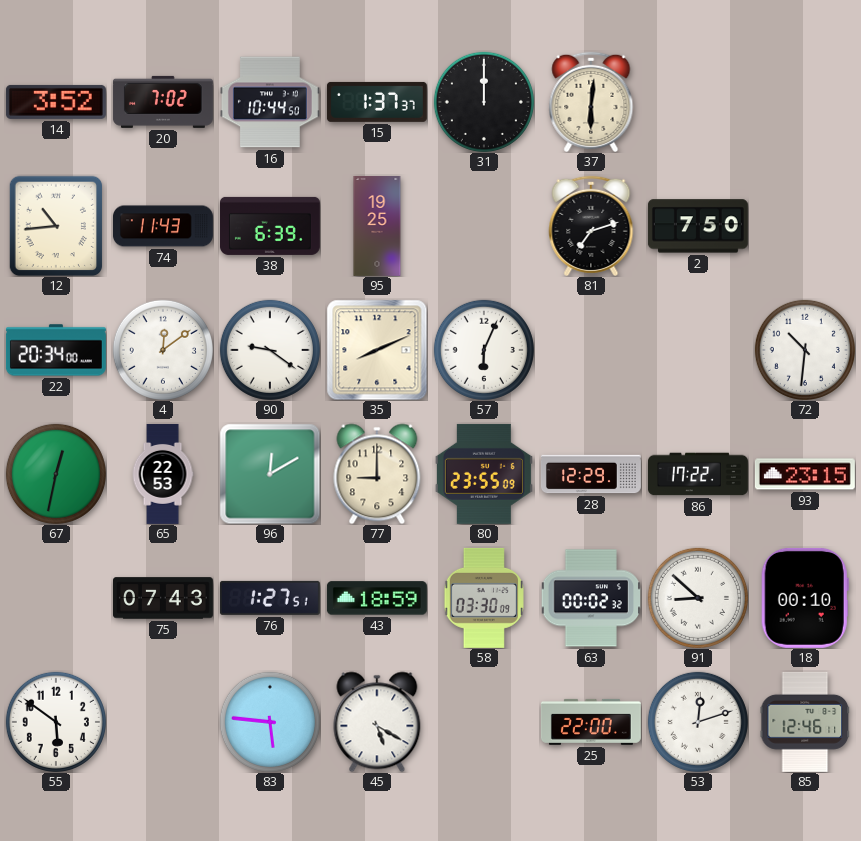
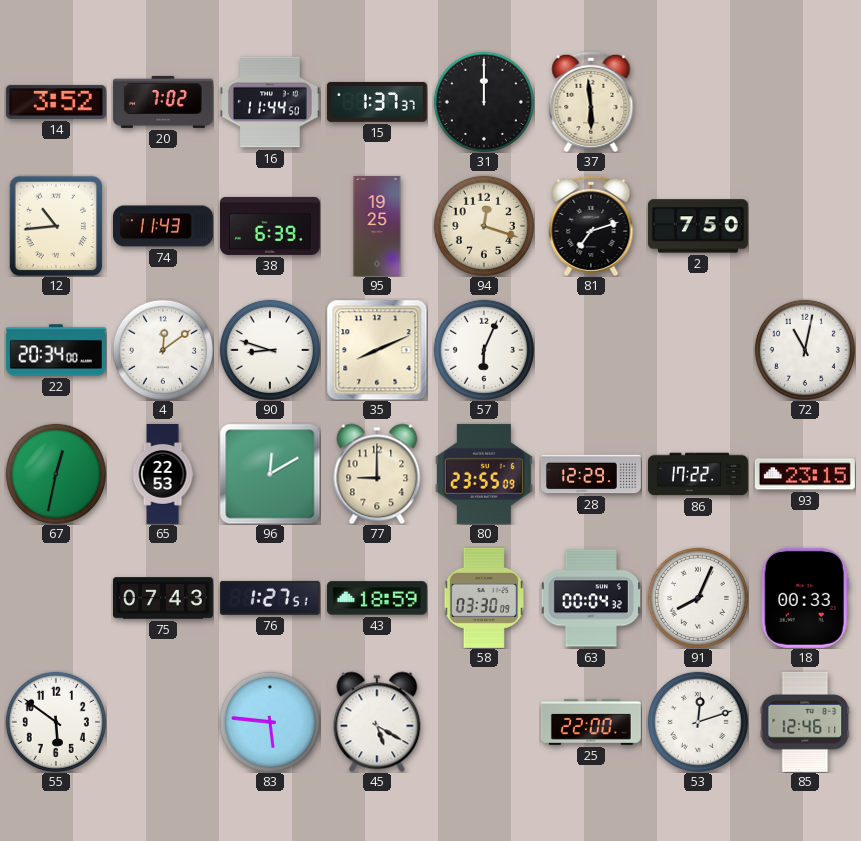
16: 10:44 -> 11:44 (270, 102)
37: 6:01 -> 5:59 (591, 101)
94: none -> 12:18 (484, 226)
90: 9:21 -> 8:48 (270, 350)
72: 10:31 -> 11:02 (805, 350)
63: 00:02 -> 00:04 (590, 598)
91: 8:52 -> 8:04 (698, 598)
18: 00:10 -> 00:33 (805, 598)
